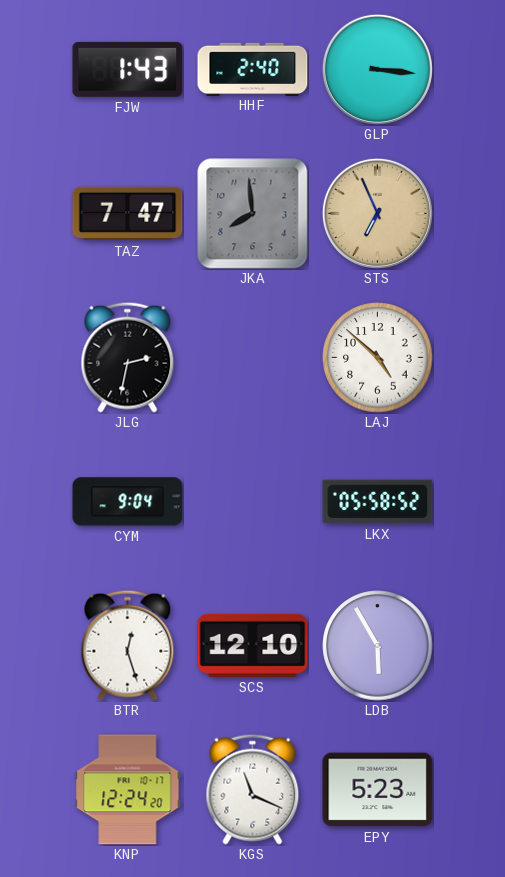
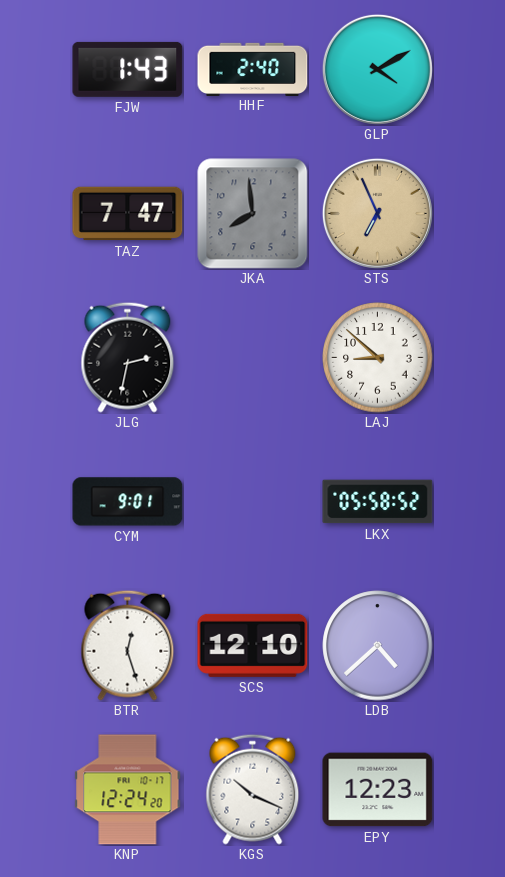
GLP: 3:16 -> 4:10 (377, 69)
LAJ: 4:52 -> 8:52 (378, 358)
CYM: 9:04 -> 9:01 (128, 502)
LDB: 5:55 -> 4:38 (378, 646)
KGS: 11:19 -> 10:19 (253, 789)
EPY: 5:23 -> 12:23 (378, 790)
